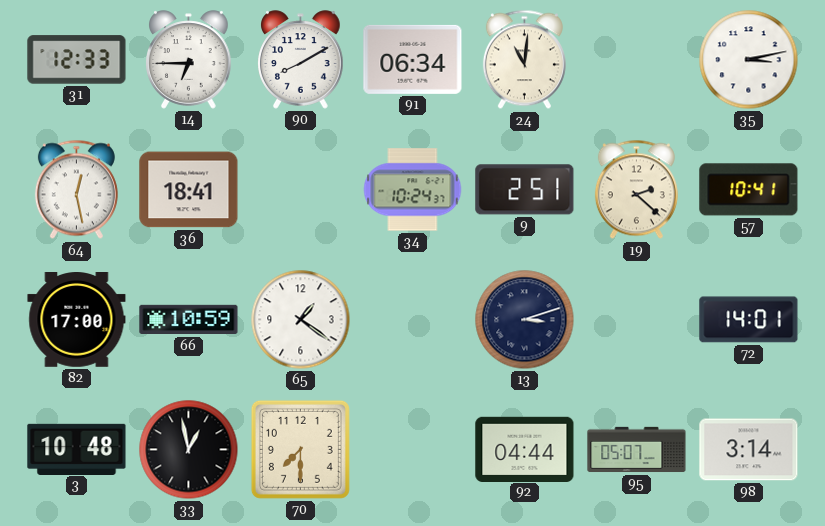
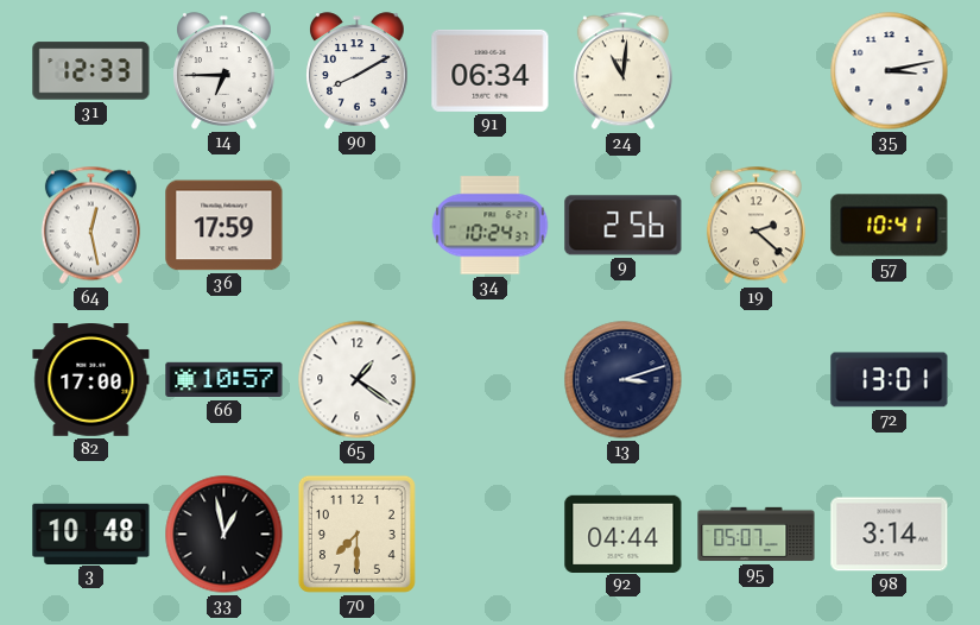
36: 18:41 -> 17:59 (225, 226)
9: 2:51 -> 2:56 (624, 226)
66: 10:59 -> 10:57 (225, 380)
72: 14:01 -> 13:01 (890, 380)
